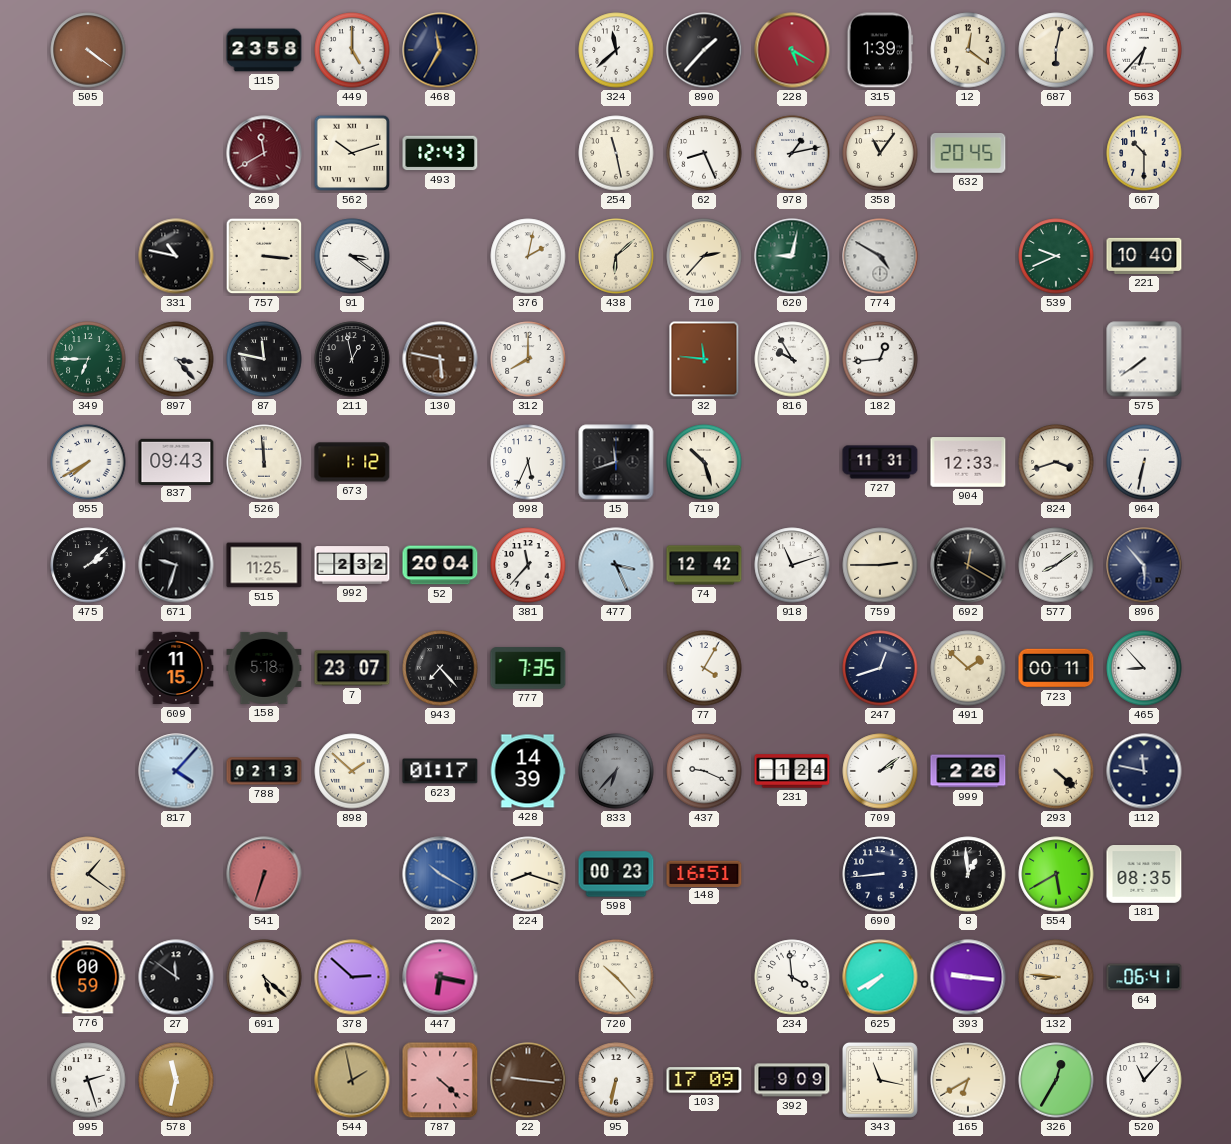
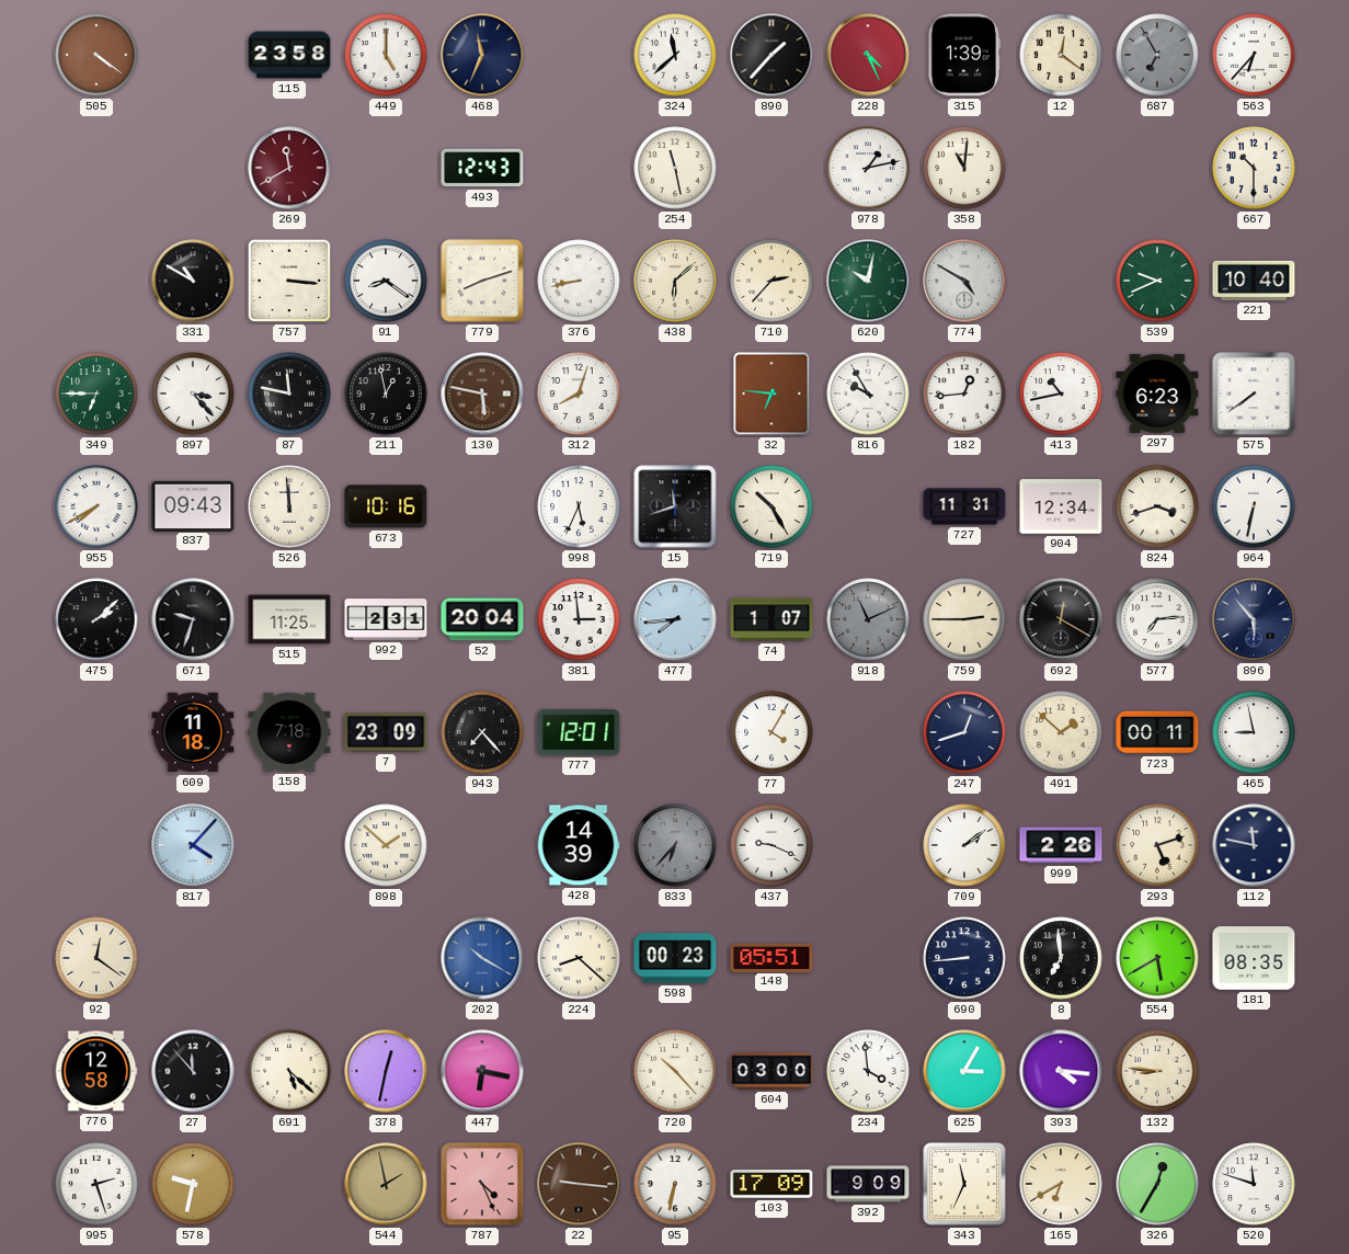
468: 11:35 -> 11:34 (482, 55)
228: 5:20 -> 4:26 (868, 55)
687: 6:02 -> 6:55 (1157, 55)
687 dial: cream -> grey (1157, 55)
562: 10:12 -> none (352, 153)
62: 8:26 -> none (704, 153)
358: 11:06 -> 11:01 (964, 168)
632: 20:45 -> none (968, 154)
331: 10:47 -> 10:50 (193, 281)
91: 3:21 -> 8:21 (386, 281)
779: none -> 8:12 (482, 281)
376: 2:02 -> 8:43 (579, 281)
620: 9:02 -> 10:02 (868, 281)
312: 8:00 -> 8:03 (579, 394)
32: 11:46 -> 6:46 (771, 394)
413: none -> 10:43 (1061, 394)
297: none -> 6:23 (1157, 394)
673: 1:12 -> 10:16 (386, 506)
719: 10:27 -> 10:25 (771, 506)
904: 12:33 -> 12:34 (1061, 506)
992: 2:32 -> 2:31 (386, 619)
381: 11:37 -> 2:59 (579, 619)
477: 3:26 -> 7:44 (675, 619)
74: 12:42 -> 1:07 (771, 619)
918: 11:12 -> 11:11 (868, 619)
918 dial: white -> grey (868, 619)
577: 8:09 -> 7:14 (1157, 619)
609: 11:15 -> 11:18 (193, 732)
158: 5:18 -> 7:18 (289, 732)
7: 23:07 -> 23:09 (386, 732)
777: 7:35 -> 12:01 (579, 732)
465: 8:53 -> 8:58 (1254, 732)
788: 02:13 -> none (264, 771)
623: 01:17 -> none (440, 771)
231: 1:24 -> none (792, 771)
293: 4:22 -> 5:12 (1157, 845)
92: 1:21 -> 12:21 (96, 958)
541: 6:33 -> none (264, 874)
224: 8:18 -> 8:22 (579, 958)
148: 16:51 -> 05:51 (771, 957)
8: 12:59 -> 6:59 (1061, 958)
776: 00:59 -> 12:58 (96, 1071)
27: 11:51 -> 11:53 (193, 1071)
378: 2:52 -> 12:32 (386, 1071)
604: none -> 03:00 (771, 1071)
625: 7:40 -> 3:05 (964, 1071)
393: 9:16 -> 4:16 (1061, 1071)
64: 06:41 -> none (1144, 977)
578: 11:32 -> 9:32 (193, 1184)
787: 4:22 -> 4:26 (482, 1184)
343: 11:17 -> 11:34 (964, 1184)
520: 11:07 -> 11:48 (1254, 1184)
